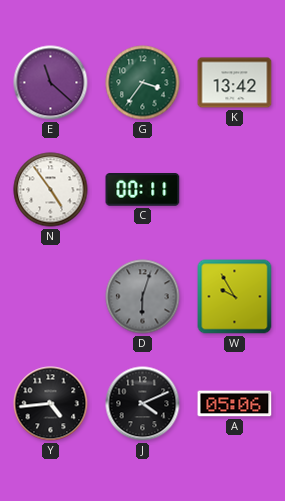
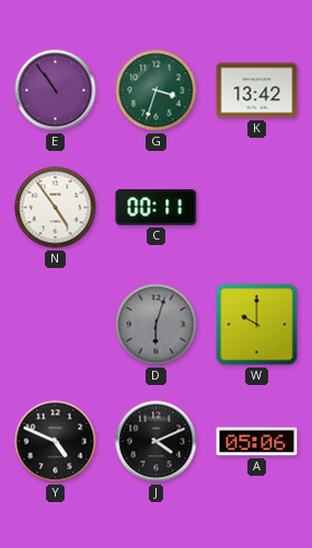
E: 11:22 -> 10:54 (56, 91)
G: 3:36 -> 3:33 (157, 91)
W: 9:55 -> 10:00 (257, 325)
Y: 4:44 -> 4:49 (56, 442)
